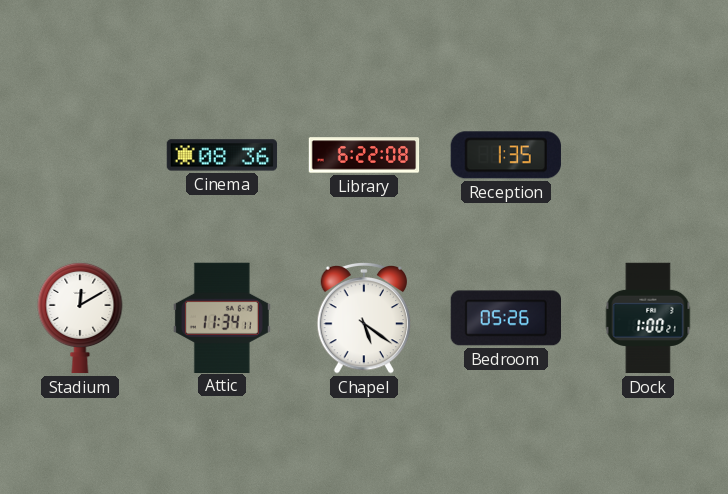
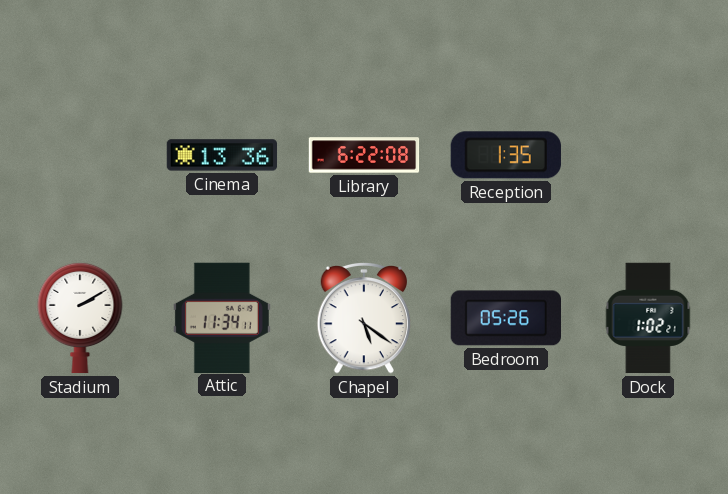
Cinema: 08:36 -> 13:36 (222, 155)
Stadium: 12:10 -> 2:10 (80, 318)
Dock: 1:00 -> 1:02 (648, 318)
